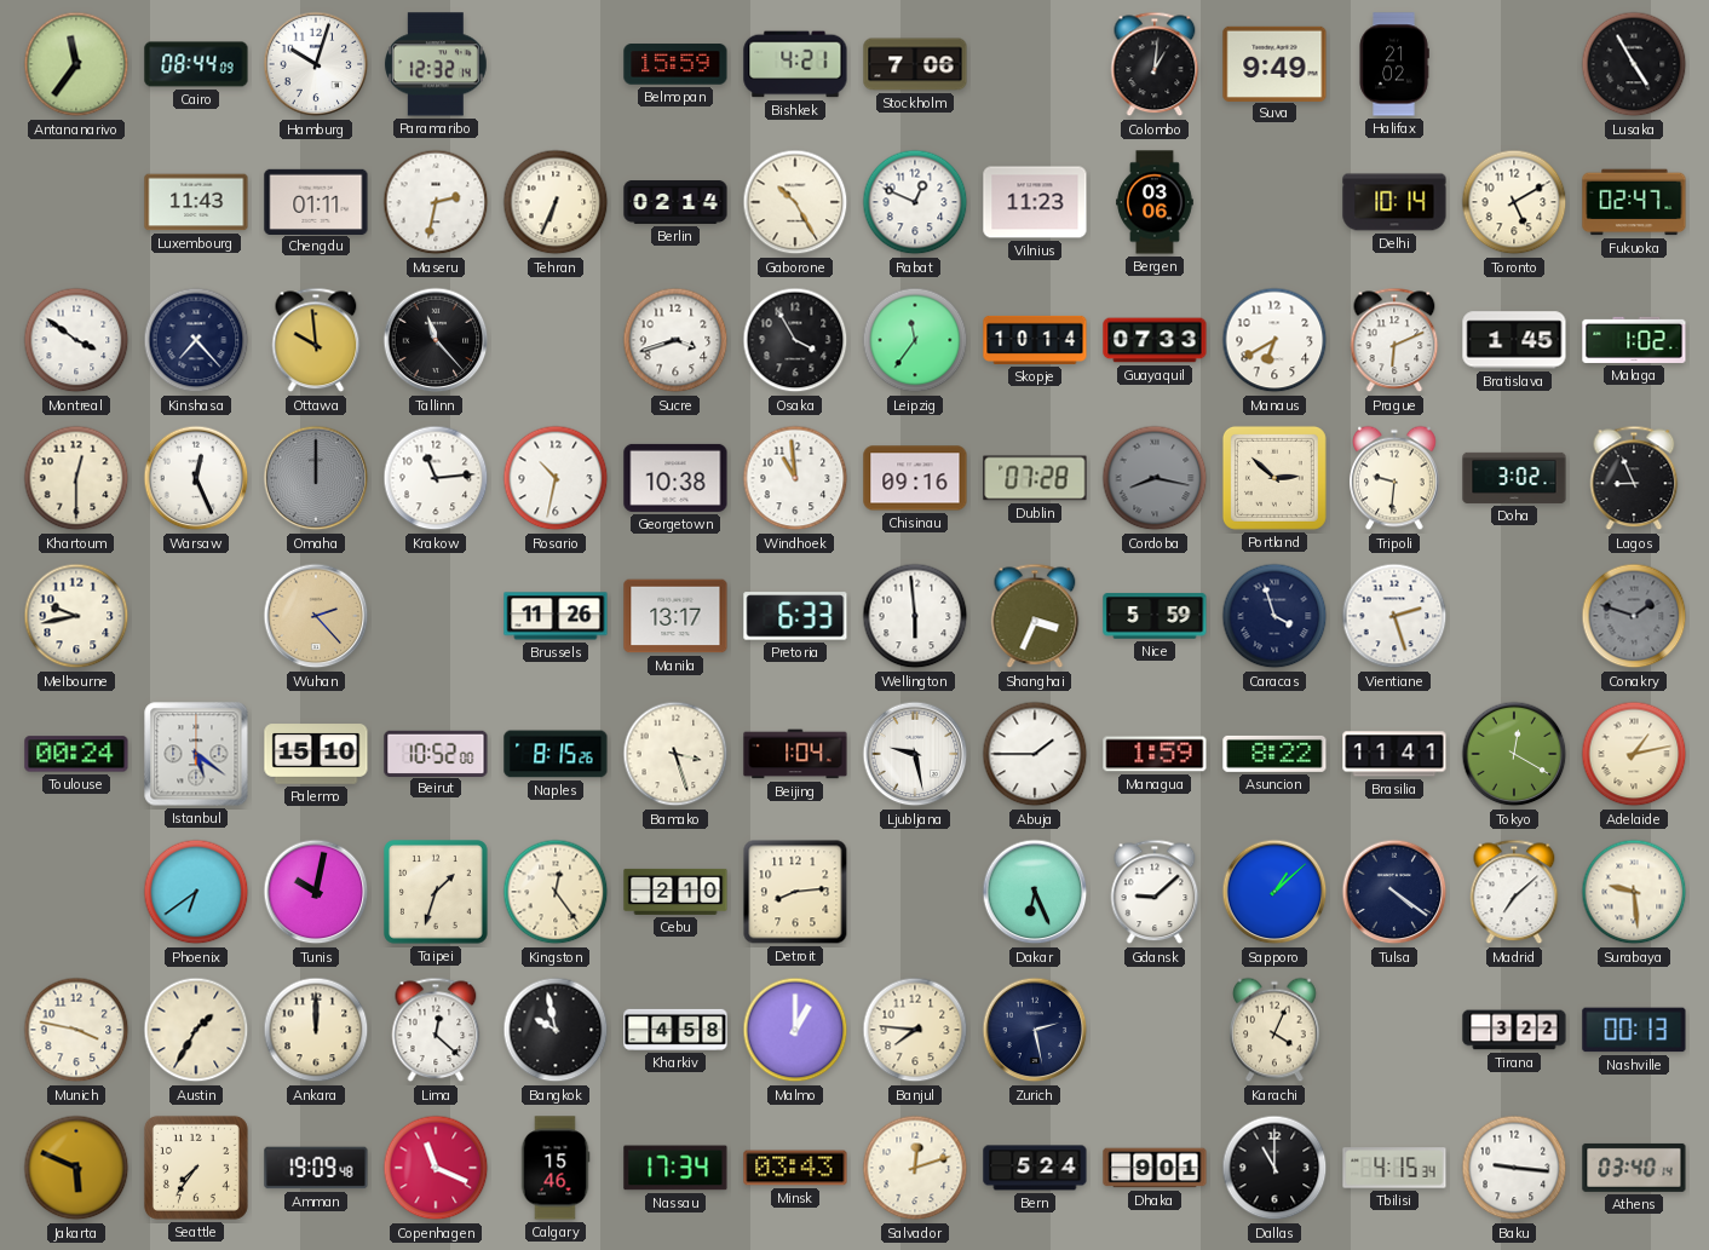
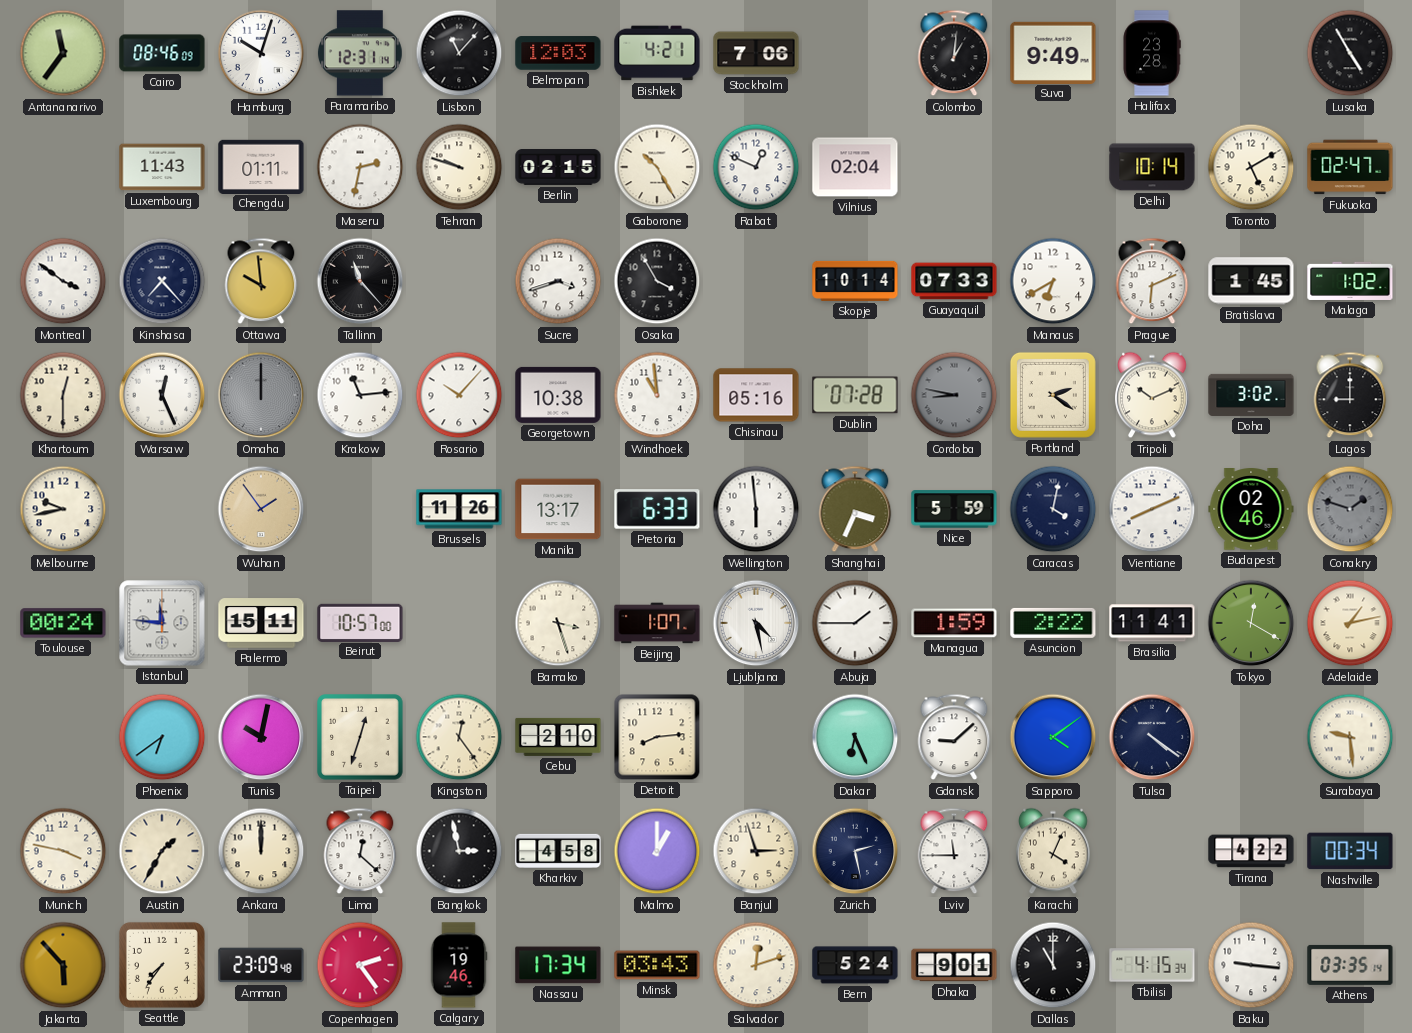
Cairo: 08:44 -> 08:46 (162, 53)
Paramaribo: 12:32 -> 12:31 (360, 53)
Lisbon: none -> 11:07 (459, 53)
Belmopan: 15:59 -> 12:03 (558, 53)
Halifax: 21:02 -> 23:28 (1152, 53)
Tehran: 6:34 -> 9:48 (459, 167)
Berlin: 02:14 -> 02:15 (558, 168)
Vilnius: 11:23 -> 02:04 (855, 167)
Bergen: 03:06 -> none (1156, 202)
Leipzig: 11:36 -> none (915, 340)
Rosario: 10:32 -> 10:07 (459, 395)
Chisinau: 09:16 -> 05:16 (756, 395)
Cordoba: 8:17 -> 8:47 (954, 395)
Portland: 2:52 -> 2:21 (1053, 395)
Tripoli: 9:31 -> 10:11 (1152, 395)
Lagos: 8:56 -> 9:00 (1350, 395)
Wuhan: 2:23 -> 1:54 (261, 509)
Caracas: 3:57 -> 4:02 (1053, 509)
Vientiane: 2:27 -> 8:11 (1152, 509)
Budapest: none -> 02:46 (1251, 509)
Istanbul: 5:21 -> 11:46 (162, 623)
Palermo: 15:10 -> 15:11 (261, 623)
Beirut: 10:52 -> 10:57 (360, 622)
Naples: 8:15 -> none (556, 754)
Beijing: 1:04 -> 1:07 (657, 623)
Ljubljana: 9:28 -> 4:28 (756, 623)
Asuncion: 8:22 -> 2:22 (1053, 623)
Taipei: 1:33 -> 12:33 (360, 737)
Sapporo: 1:08 -> 4:09 (1053, 737)
Madrid: 7:08 -> none (1514, 892)
Bangkok: 9:58 -> 2:58 (459, 851)
Banjul: 7:46 -> 2:57 (756, 851)
Lviv: none -> 11:45 (954, 851)
Tirana: 3:22 -> 4:22 (1251, 851)
Nashville: 00:13 -> 00:34 (1350, 851)
Jakarta: 5:49 -> 5:53 (63, 965)
Amman: 19:09 -> 23:09 (261, 965)
Copenhagen: 11:19 -> 2:24 (360, 965)
Calgary: 15:46 -> 19:46 (459, 965)
Athens: 03:40 -> 03:35 (1350, 965)
